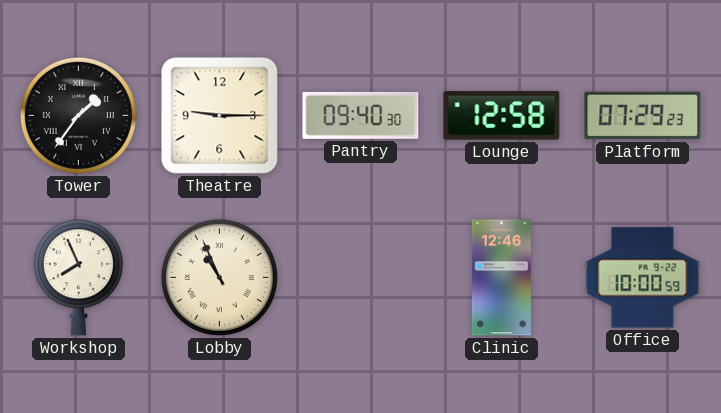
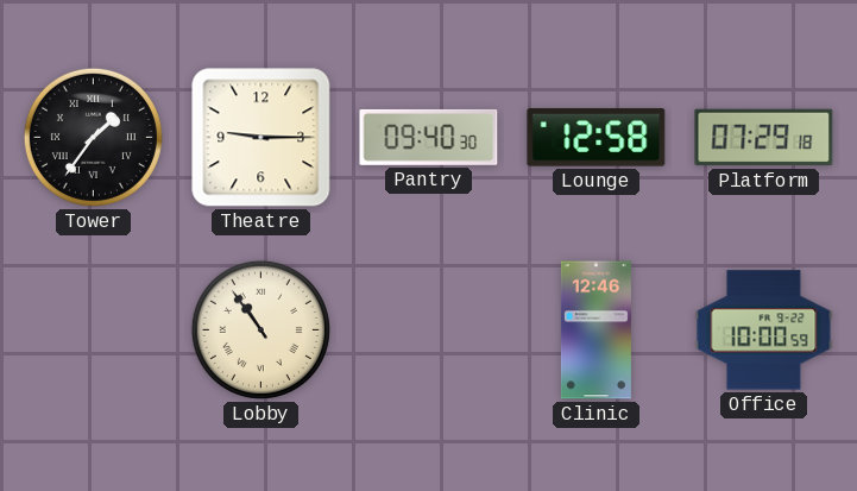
Platform: 07:29:23 -> 07:29:18 (764, 138)
Workshop: 7:56 -> none (78, 278)
Lobby: 10:56 -> 10:54 (260, 329)
